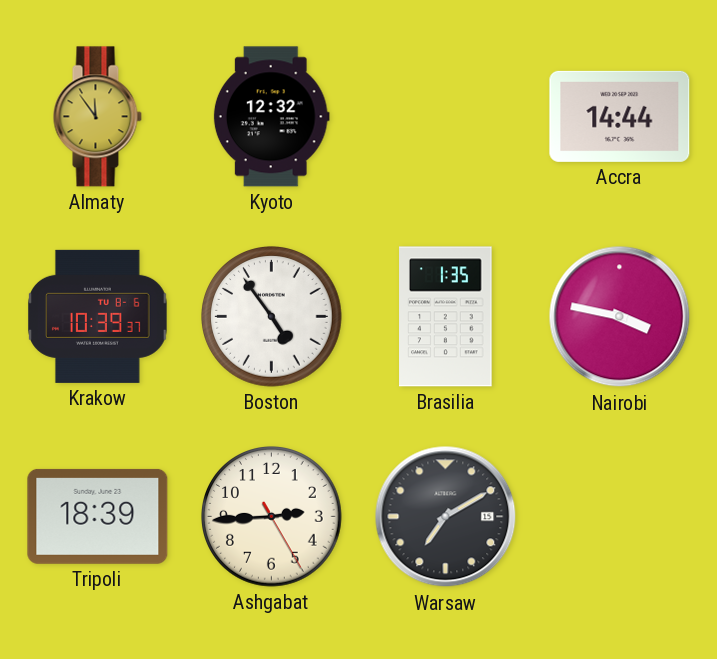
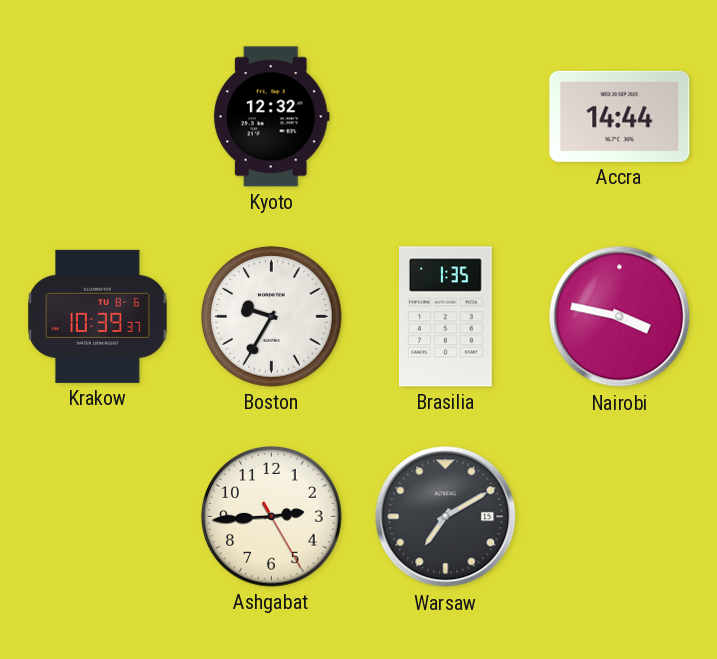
Almaty: 11:54 -> none (97, 117)
Boston: 4:54 -> 9:35 (272, 317)
Tripoli: 18:39 -> none (98, 516)
